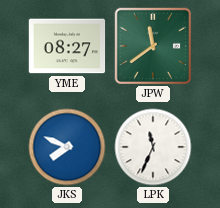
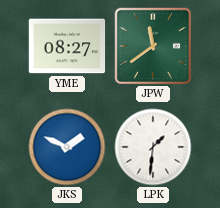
JKS: 7:49 -> 1:49 (67, 147)
LPK: 11:34 -> 1:31 (153, 147)
